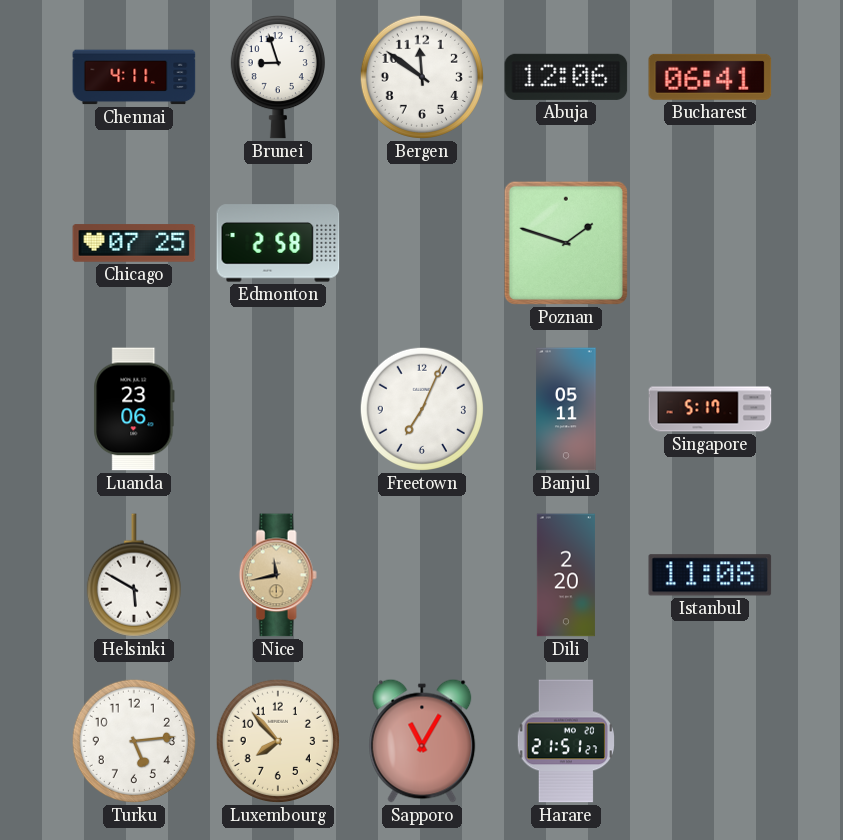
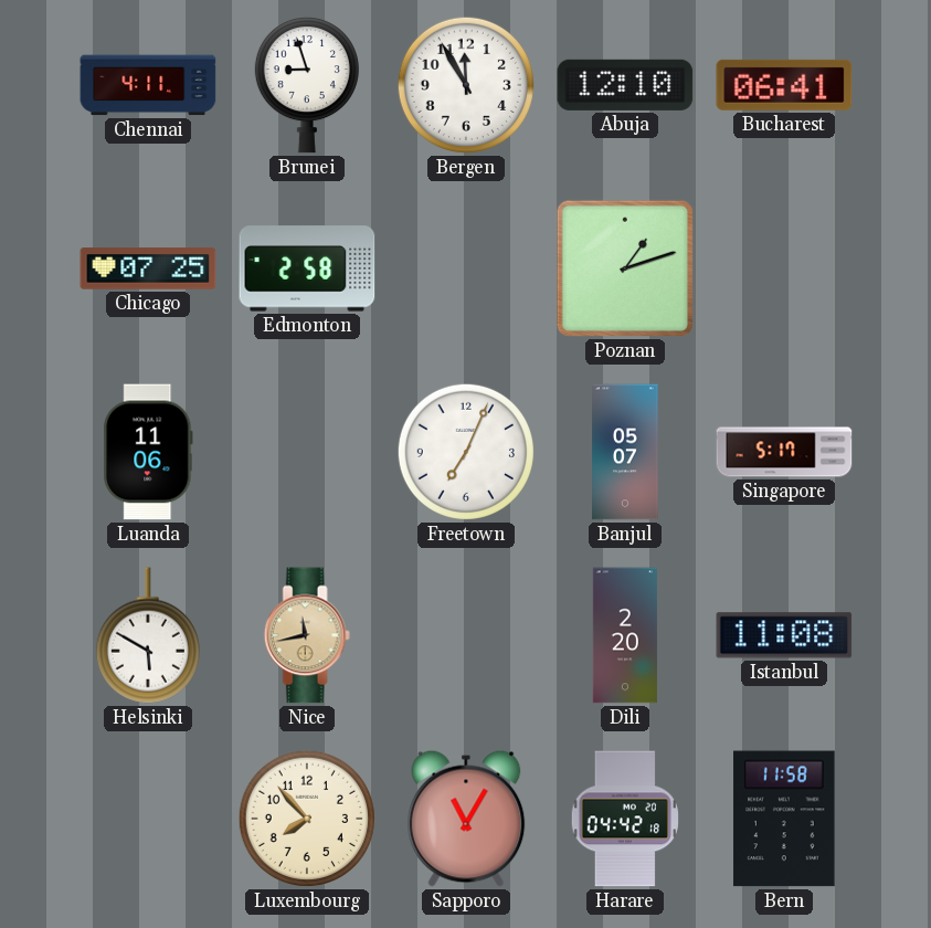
Bergen: 11:51 -> 11:55 (466, 85)
Abuja: 12:06 -> 12:10 (625, 85)
Poznan: 1:48 -> 1:12 (625, 268)
Luanda: 23:06 -> 11:06 (148, 452)
Banjul: 05:11 -> 05:07 (625, 452)
Turku: 5:14 -> none (134, 741)
Harare: 21:51 -> 04:42 (625, 819)
Bern: none -> 11:58 (784, 819)
